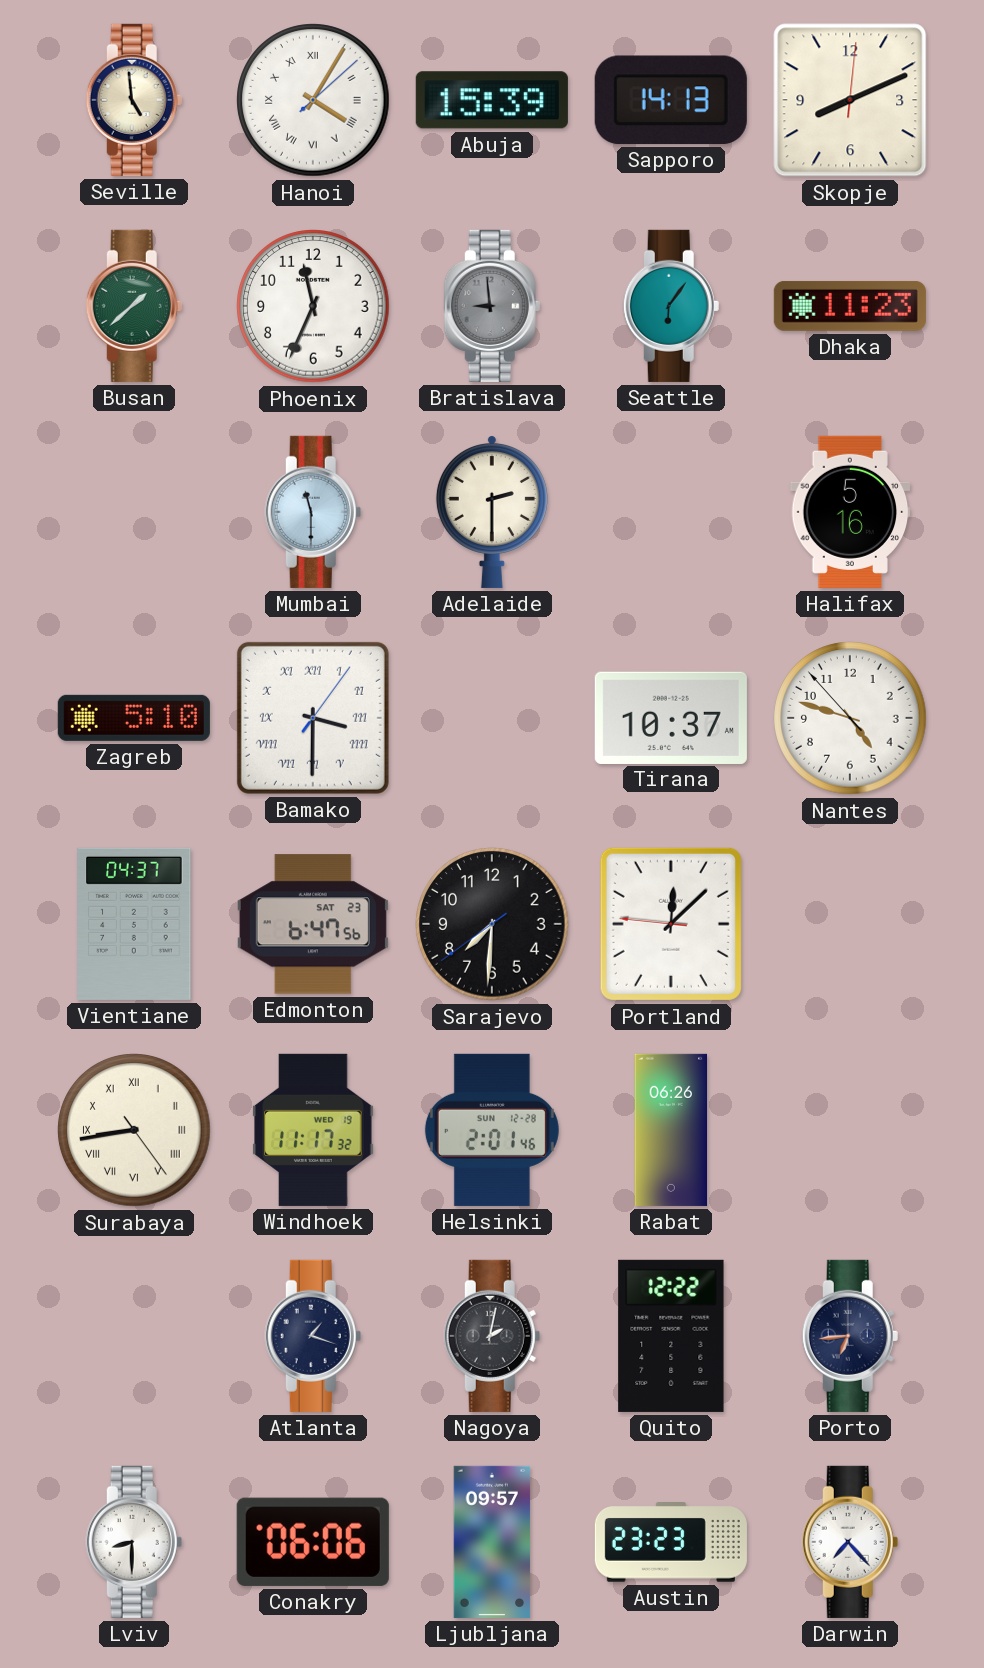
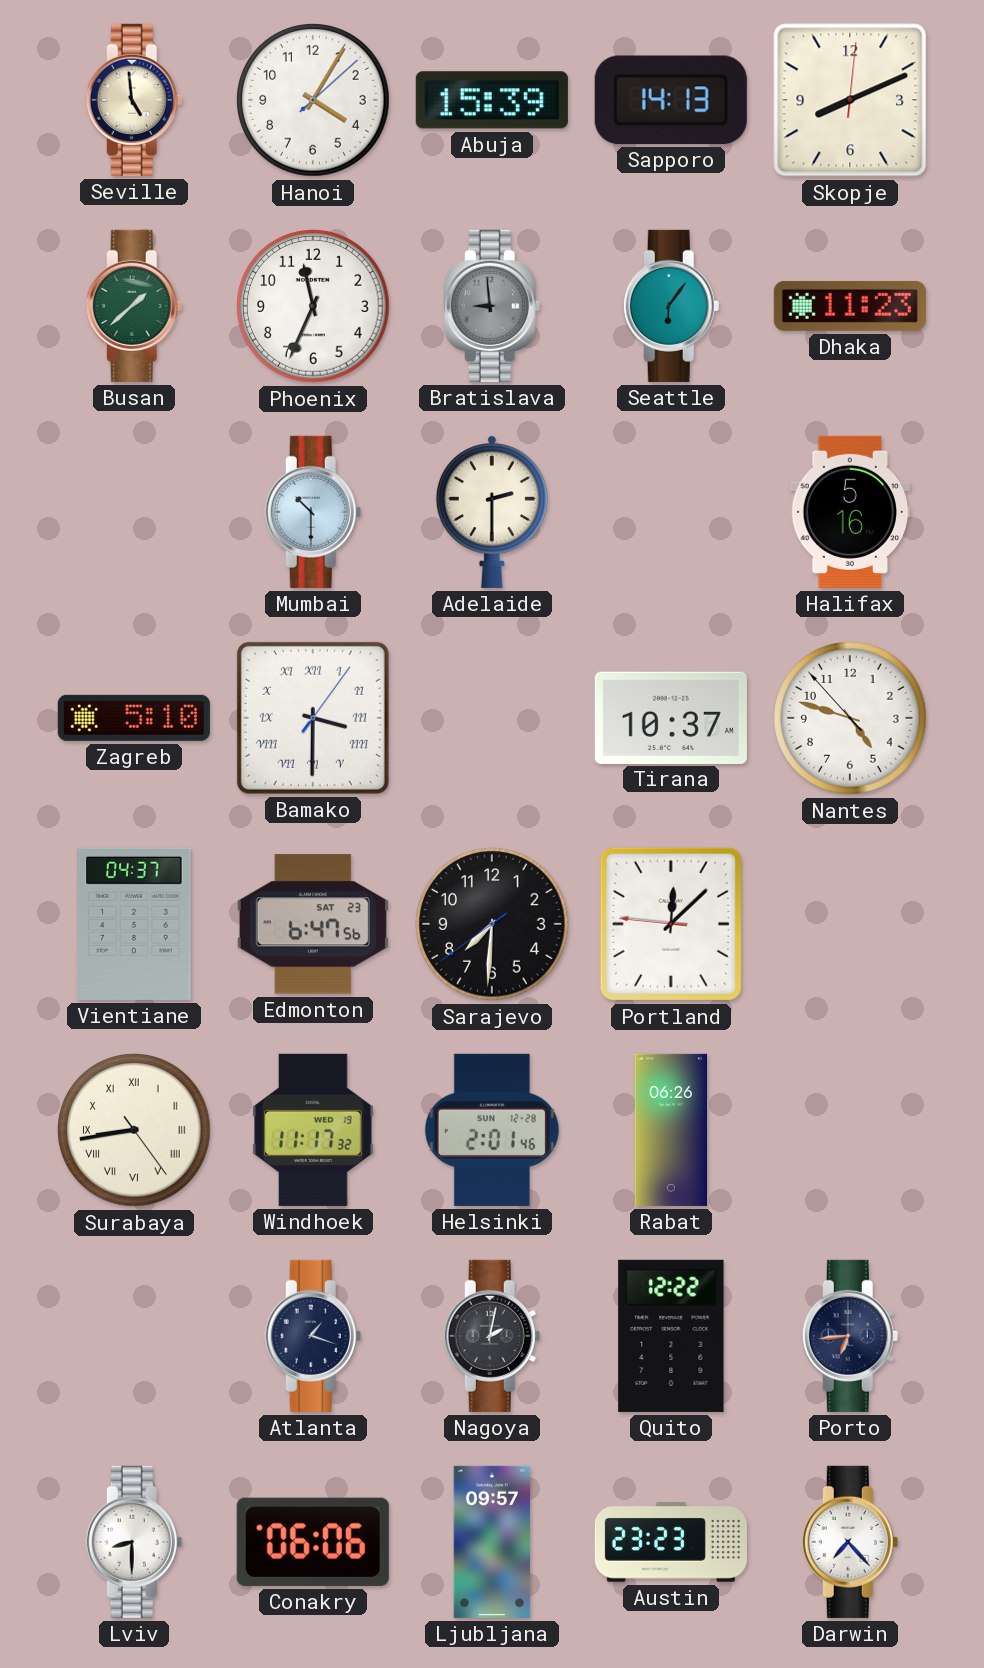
Hanoi numerals: Roman -> Arabic (313, 100)
Mumbai: 11:30 -> 10:30 (313, 512)
